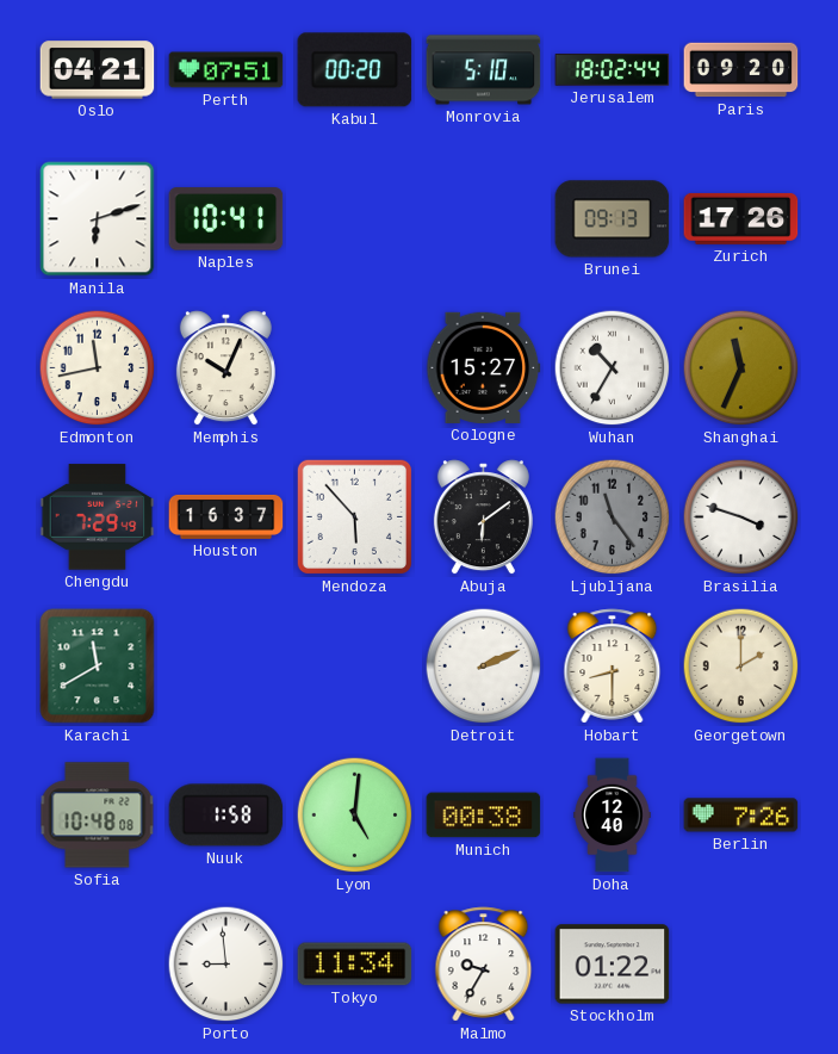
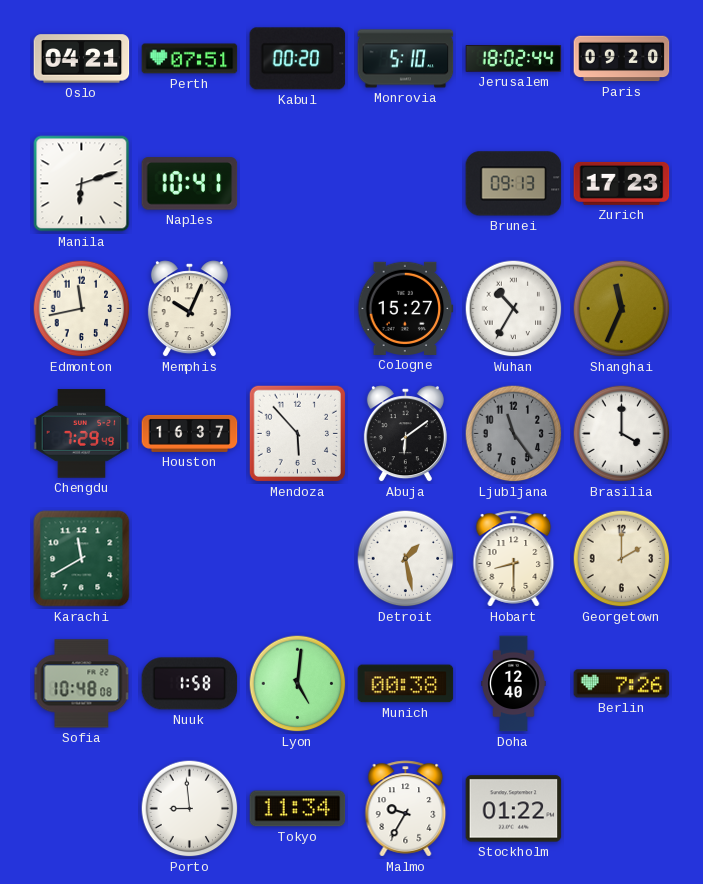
Zurich: 17:26 -> 17:23 (622, 183)
Brasilia: 3:48 -> 4:00 (622, 434)
Detroit: 2:11 -> 1:28 (406, 559)
